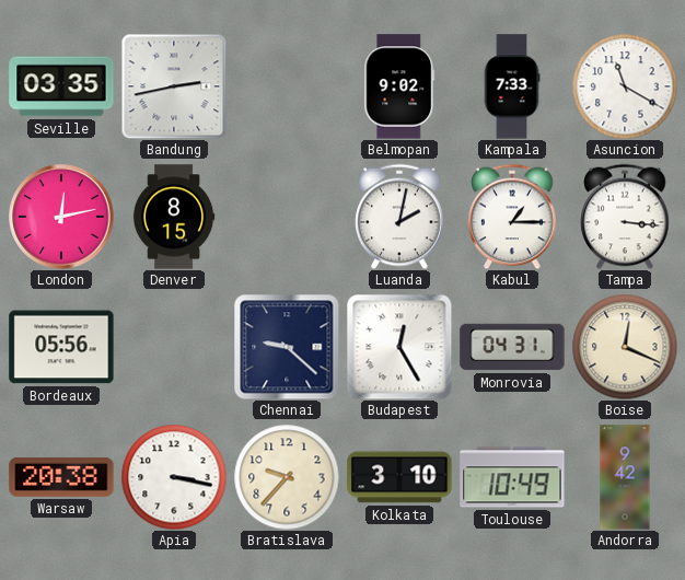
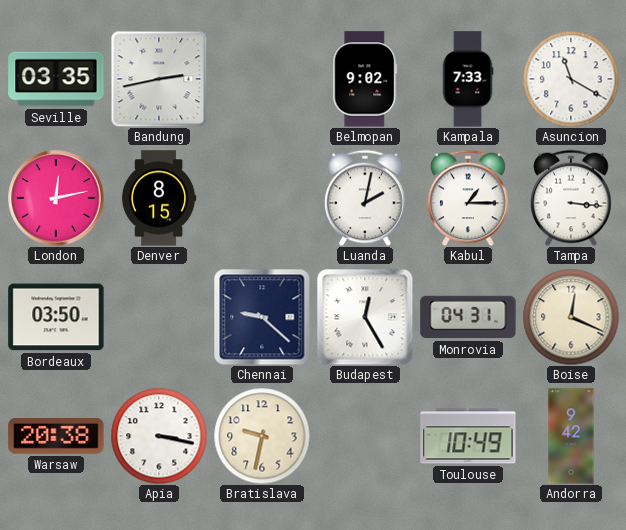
Bordeaux: 05:56 -> 03:50 (56, 317)
Bratislava: 9:37 -> 9:32 (262, 436)
Kolkata: 3:10 -> none (399, 477)
